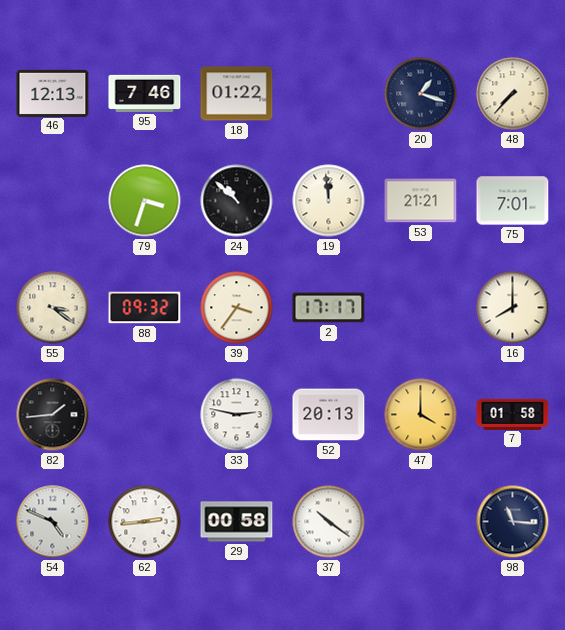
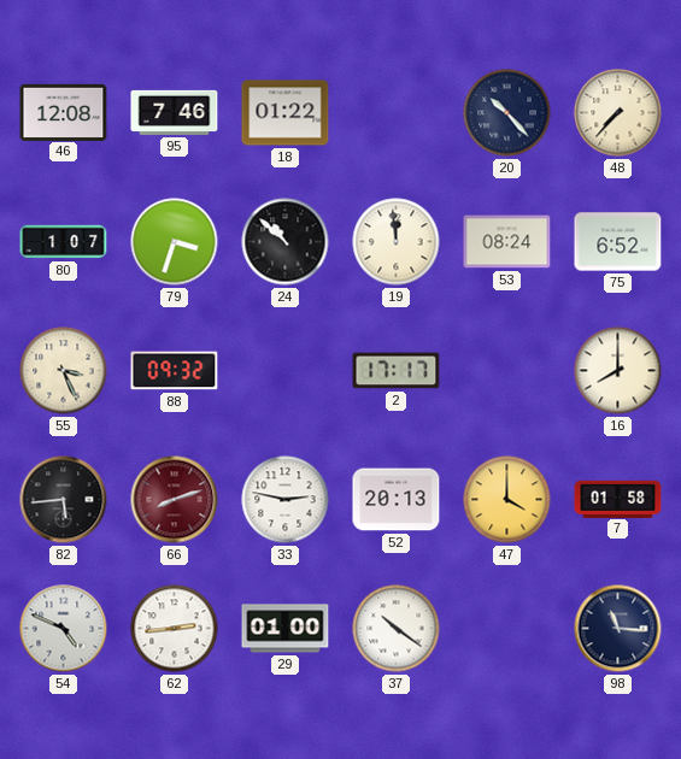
46: 12:13 -> 12:08 (64, 112)
20: 1:18 -> 10:23 (507, 113)
80: none -> 1:07 (64, 242)
53: 21:21 -> 08:24 (507, 242)
75: 7:01 -> 6:52 (618, 242)
55: 3:21 -> 3:26 (64, 371)
39: 3:36 -> none (237, 308)
82: 1:44 -> 5:44 (64, 500)
66: none -> 8:12 (175, 500)
29: 00:58 -> 01:00 (286, 629)
